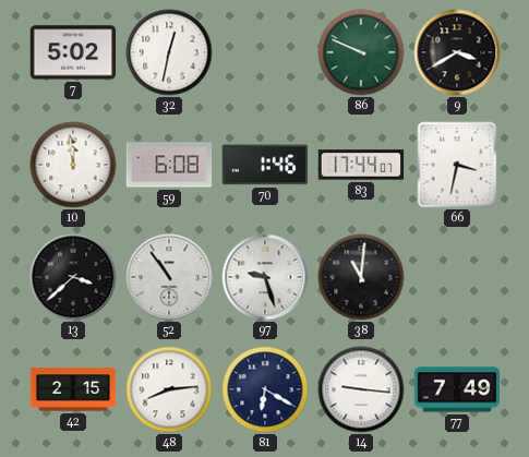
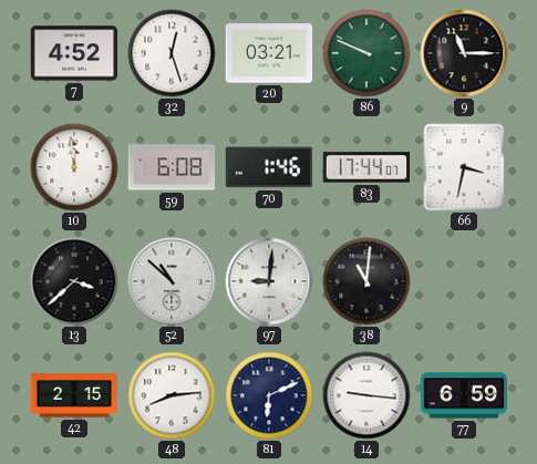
7: 5:02 -> 4:52 (74, 53)
32: 12:32 -> 12:27 (172, 53)
20: none -> 03:21 (269, 53)
9: 3:40 -> 11:15 (464, 53)
52: 10:54 -> 10:52 (172, 281)
97: 9:27 -> 9:01 (269, 281)
81: 6:20 -> 6:11 (269, 395)
77: 7:49 -> 6:59 (464, 395)
